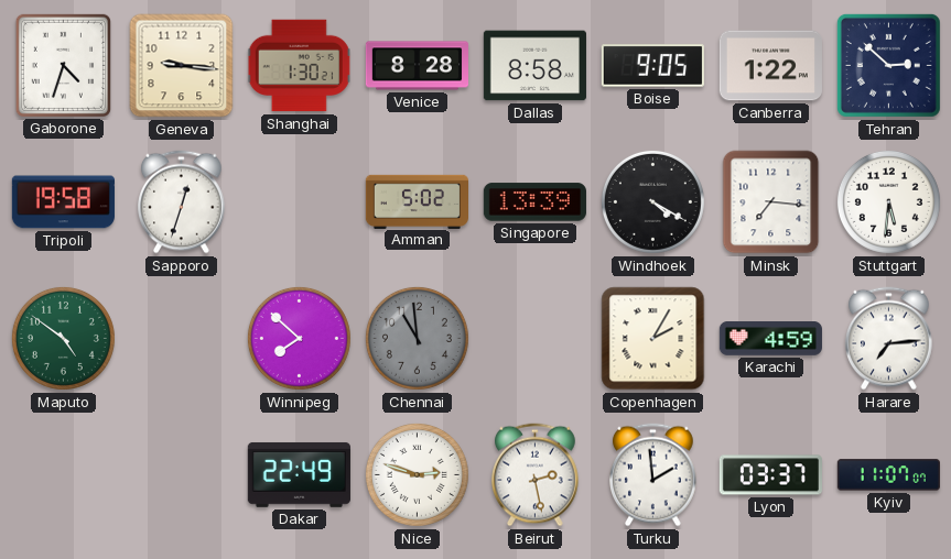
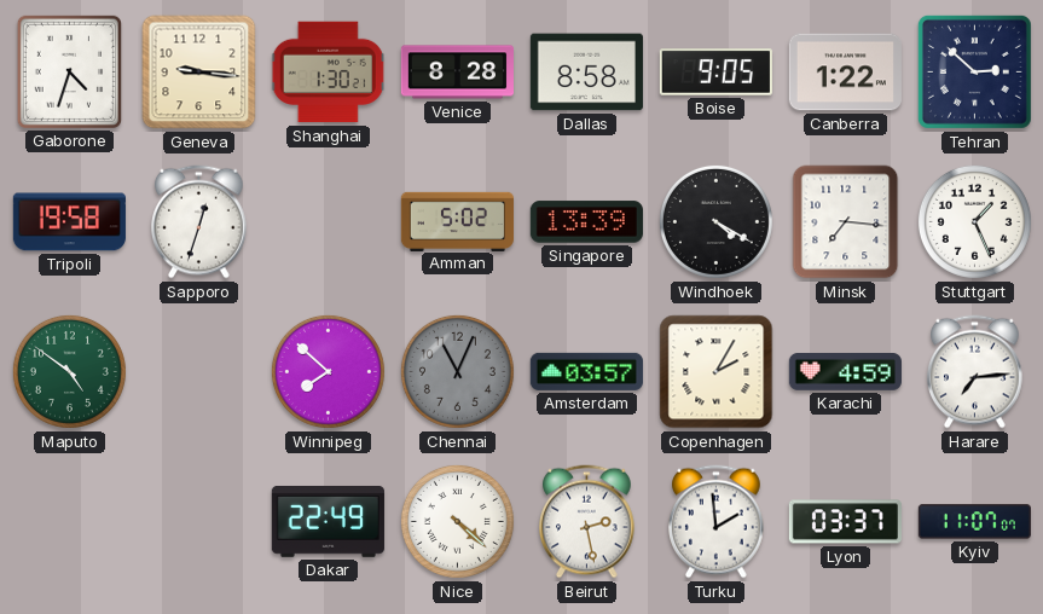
Stuttgart: 5:31 -> 1:26 (974, 221)
Chennai: 10:59 -> 11:04 (457, 371)
Amsterdam: none -> 03:57 (586, 371)
Nice: 2:48 -> 4:22 (457, 521)
